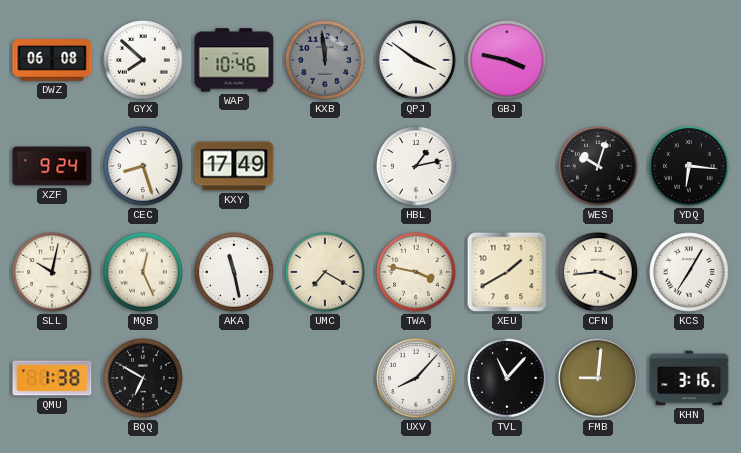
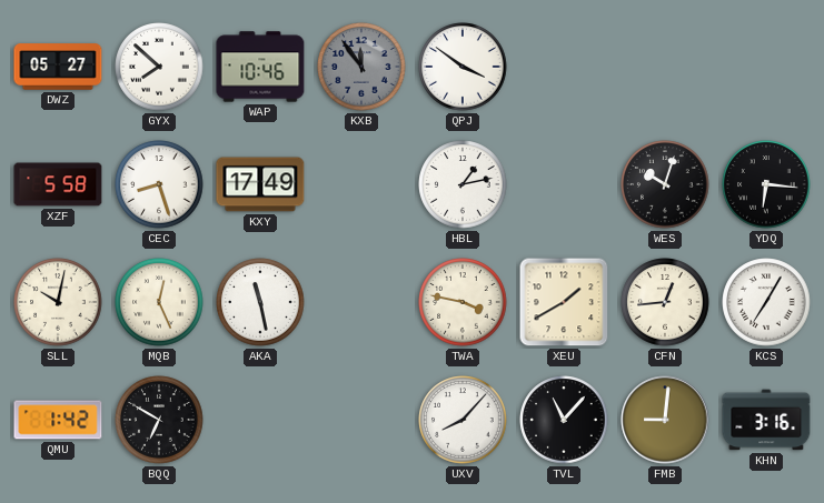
DWZ: 06:08 -> 05:27 (58, 67)
KXB: 11:59 -> 11:54 (361, 67)
GBJ: 3:47 -> none (507, 60)
XZF: 9:24 -> 5:58 (58, 184)
UMC: 7:20 -> none (325, 272)
CFN: 3:44 -> 12:44 (665, 302)
QMU: 1:38 -> 1:42 (58, 420)
